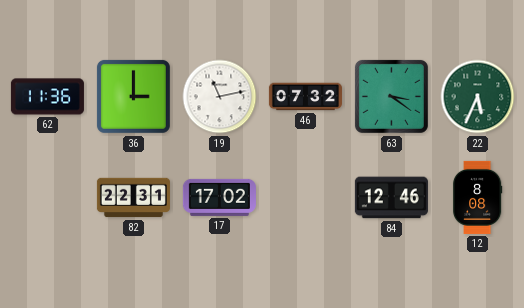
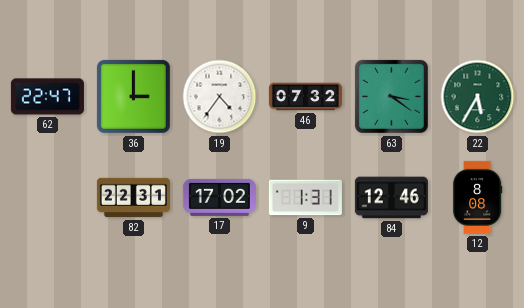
62: 11:36 -> 22:47 (47, 97)
19: 11:13 -> 4:36 (220, 97)
22: 5:34 -> 5:35 (478, 97)
9: none -> 1:31 (305, 198)
